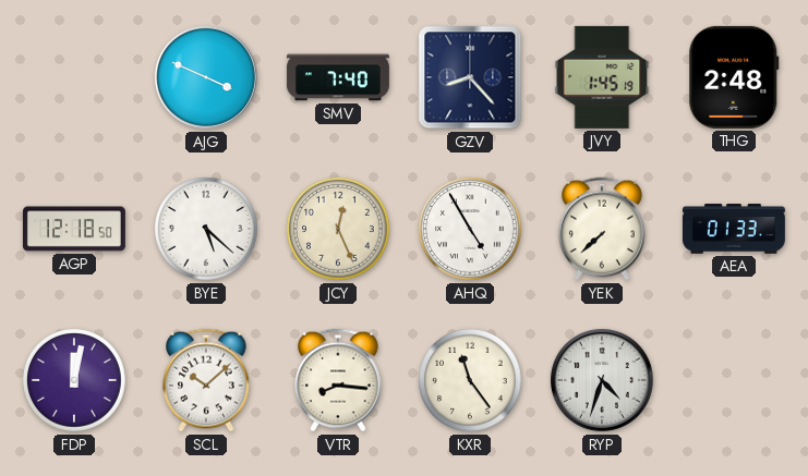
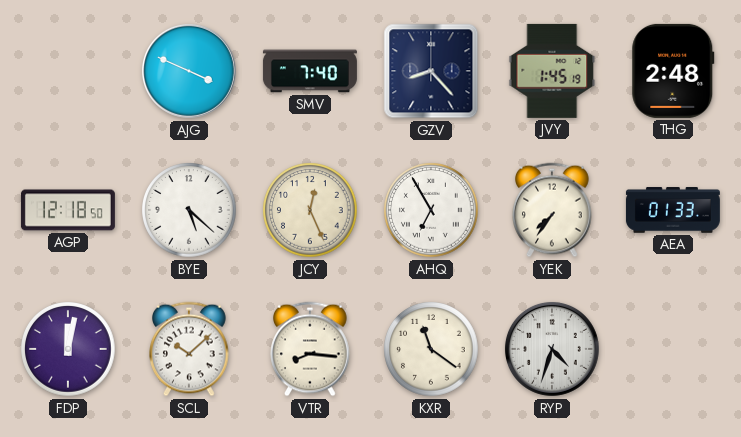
AHQ: 4:55 -> 6:55 (431, 210)
YEK: 7:38 -> 7:36 (553, 210)
KXR: 11:24 -> 11:21 (431, 349)
